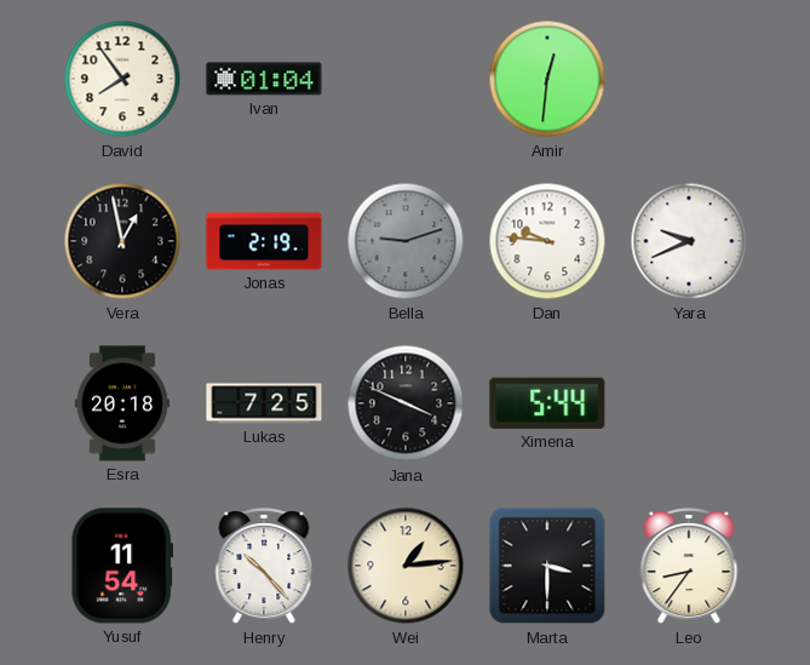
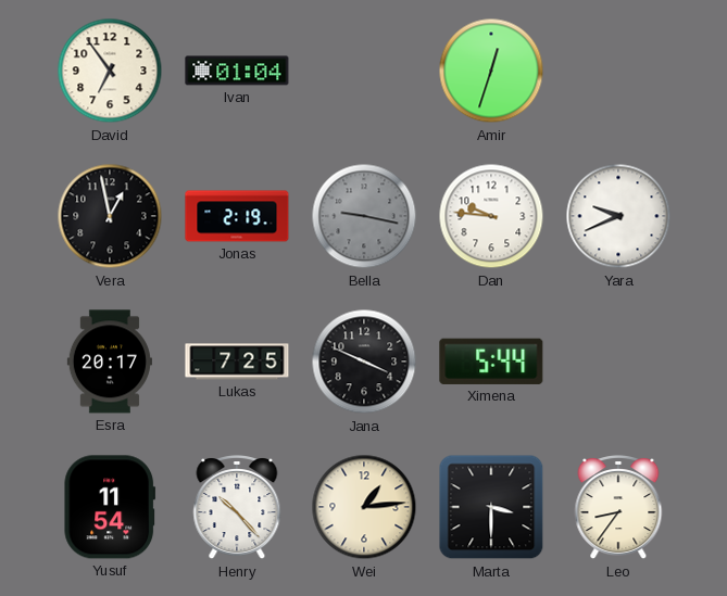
David: 7:54 -> 6:54 (110, 71)
Amir: 12:31 -> 12:33 (491, 71)
Bella: 9:12 -> 9:17 (364, 216)
Esra: 20:18 -> 20:17 (110, 362)
